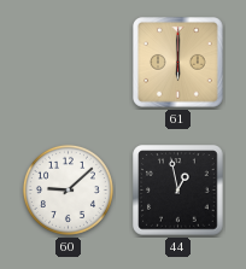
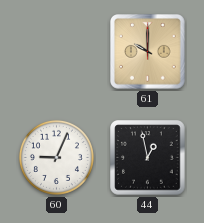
61: 6:00 -> 10:00 (148, 52)
60: 9:08 -> 9:04 (56, 157)
